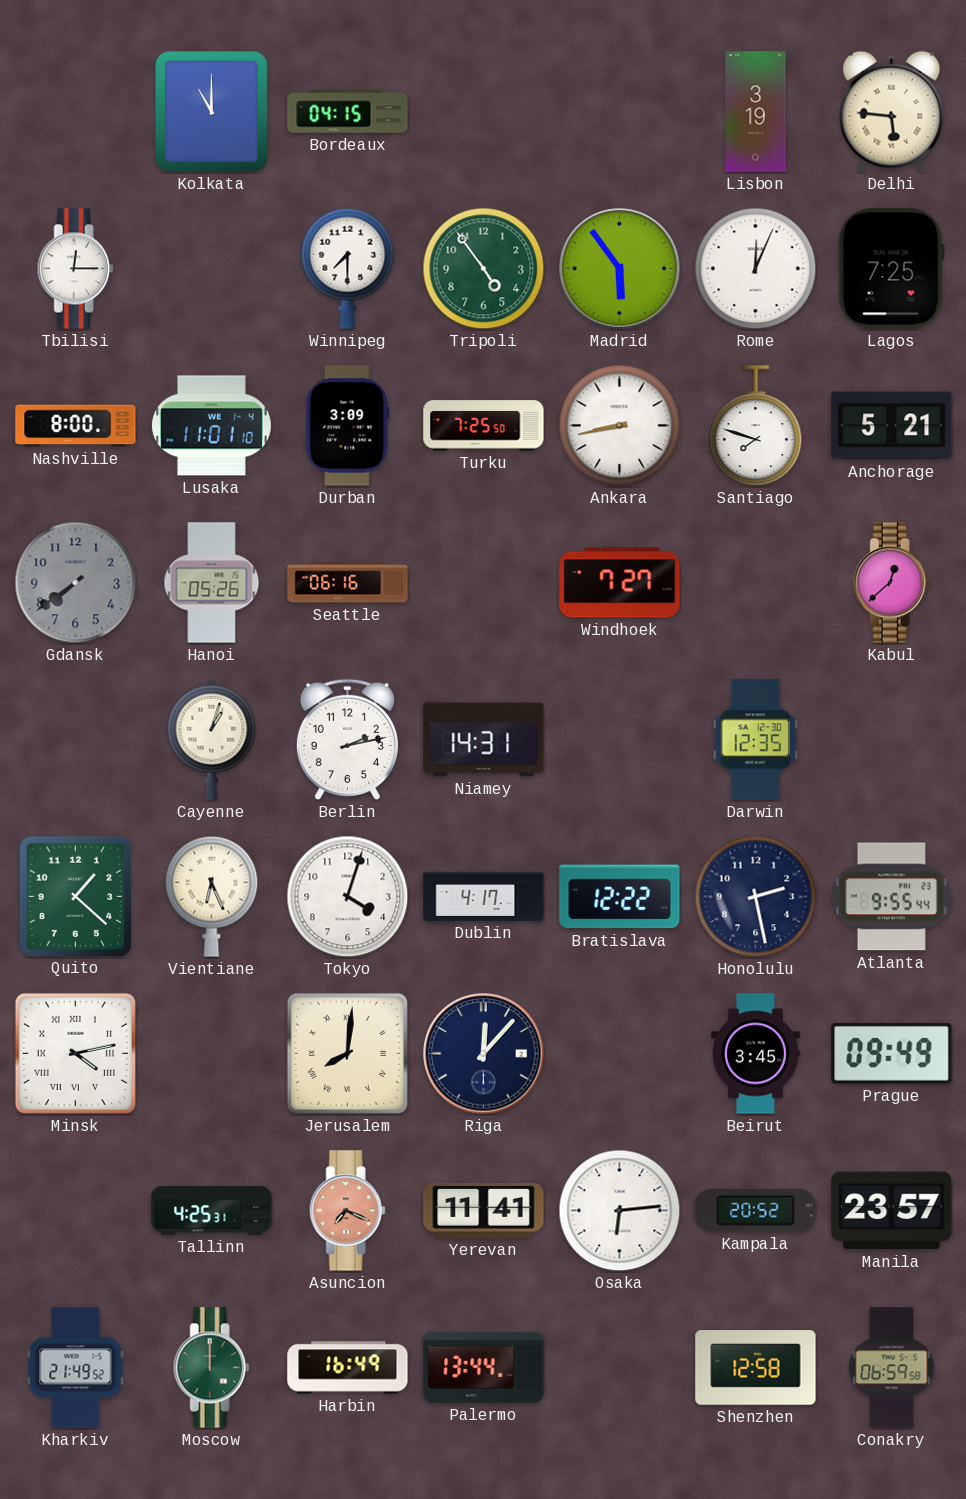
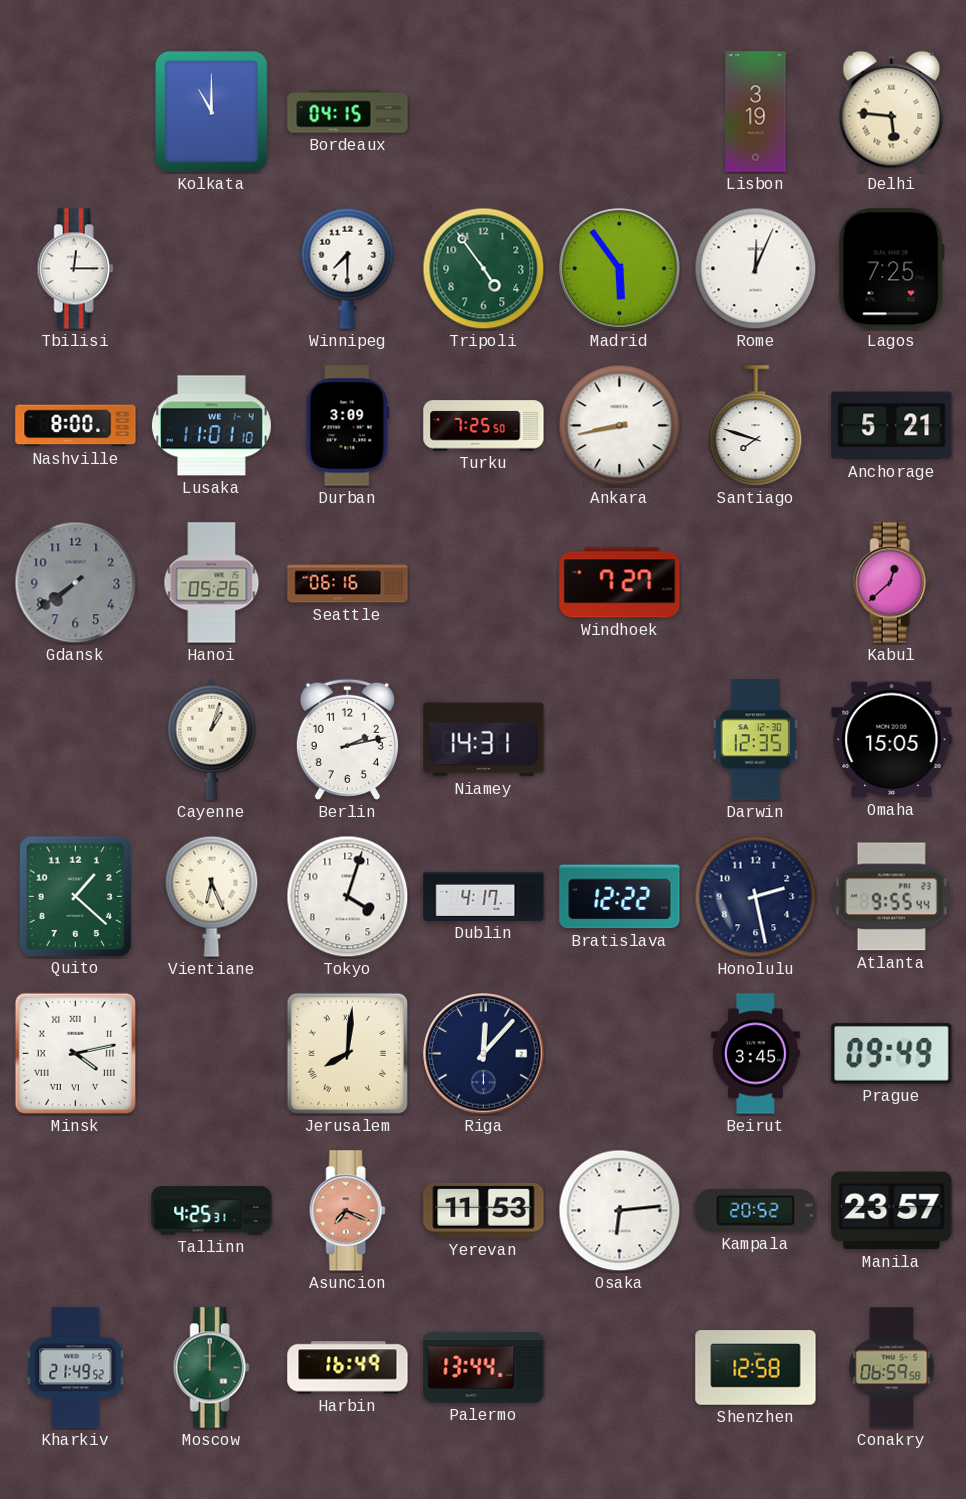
Omaha: none -> 15:05 (892, 740)
Yerevan: 11:41 -> 11:53 (484, 1210)
